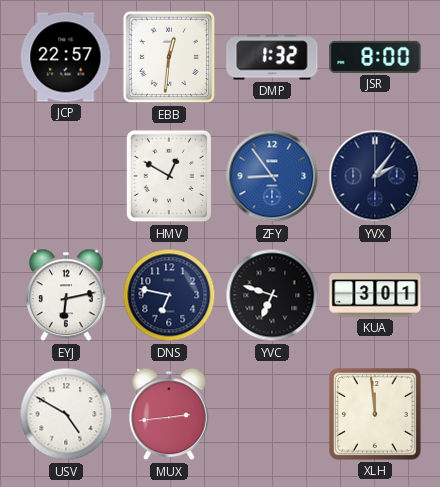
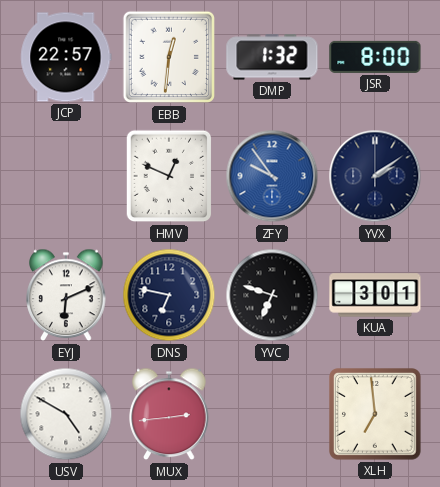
HMV: 12:50 -> 12:49 (169, 176)
ZFY: 8:54 -> 9:54 (272, 176)
YVX: 2:06 -> 2:09 (375, 176)
EYJ: 6:13 -> 6:11 (66, 295)
XLH: 11:59 -> 6:59 (376, 415)
